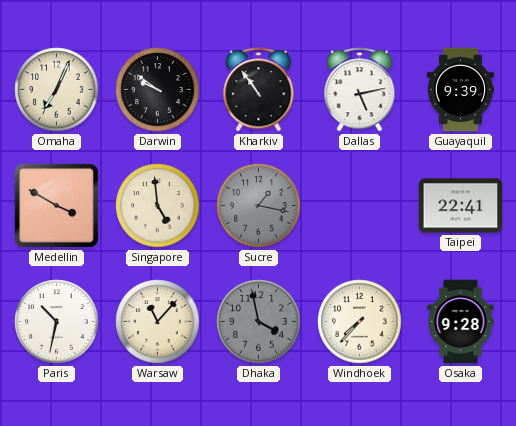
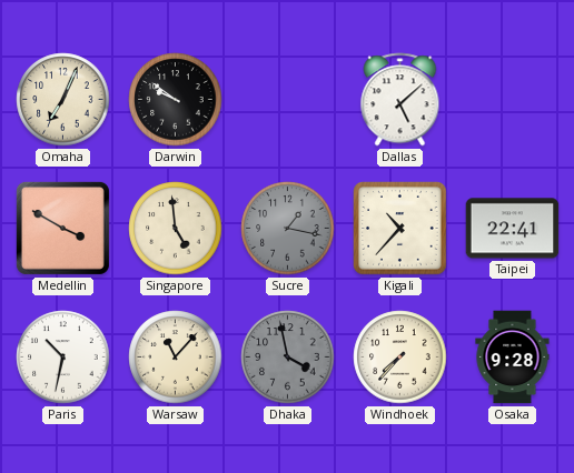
Kharkiv: 10:54 -> none (259, 90)
Dallas: 5:13 -> 5:08 (400, 100)
Guayaquil: 9:39 -> none (460, 90)
Kigali: none -> 10:37 (400, 229)
